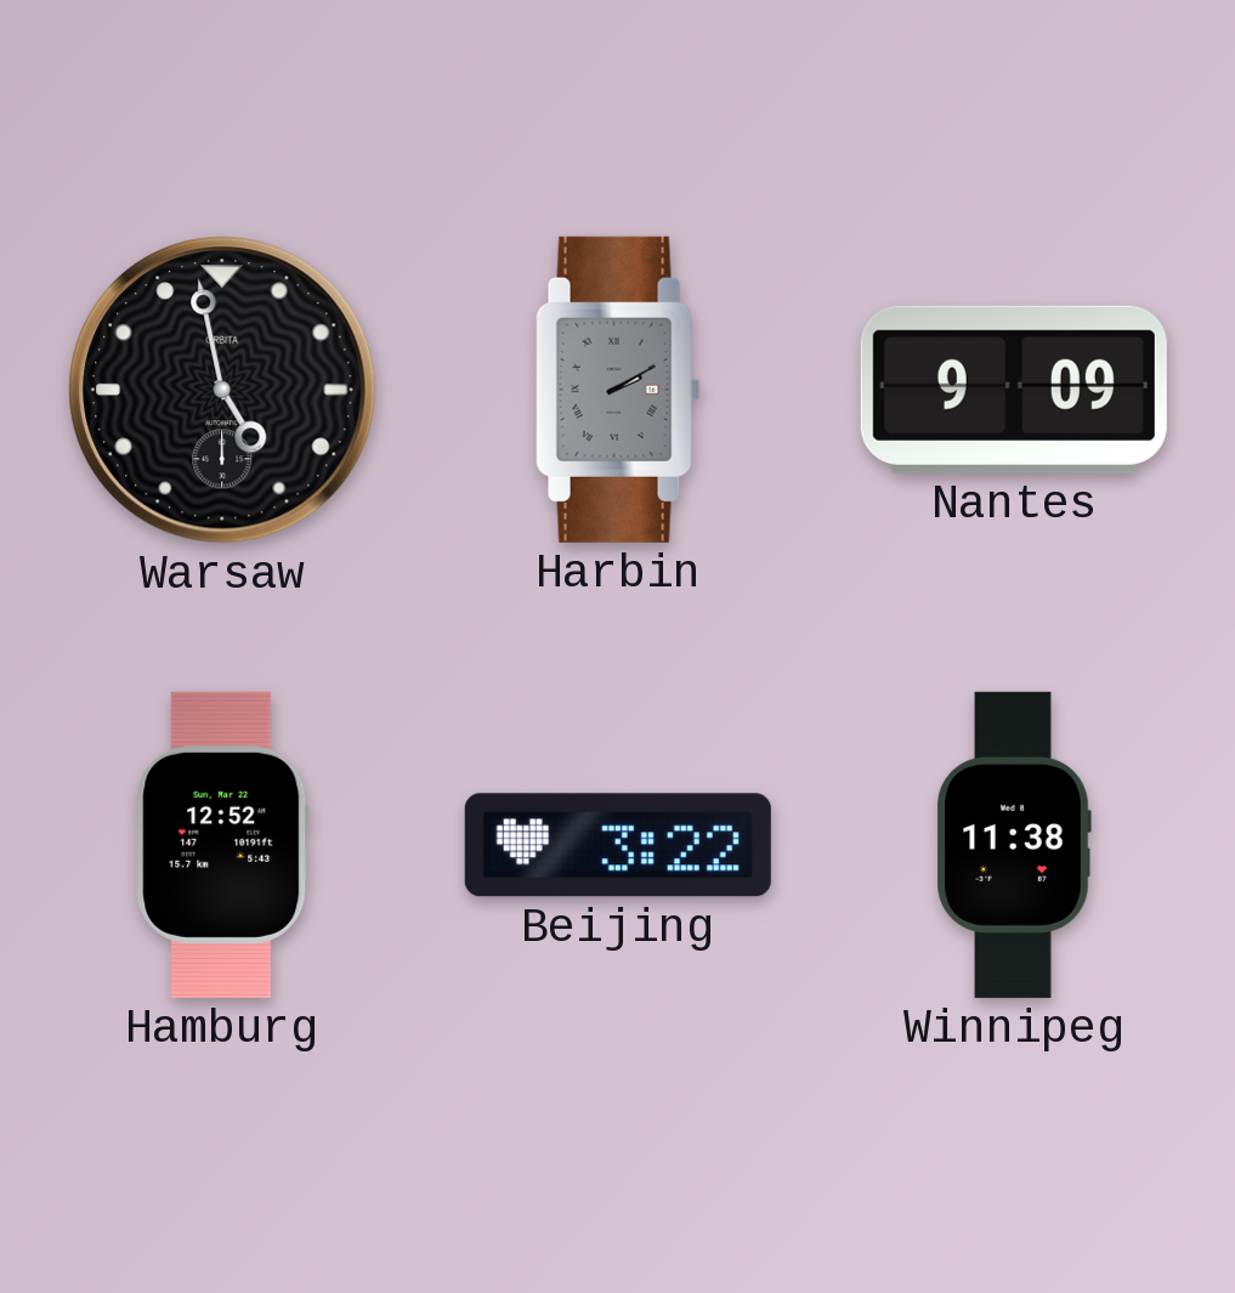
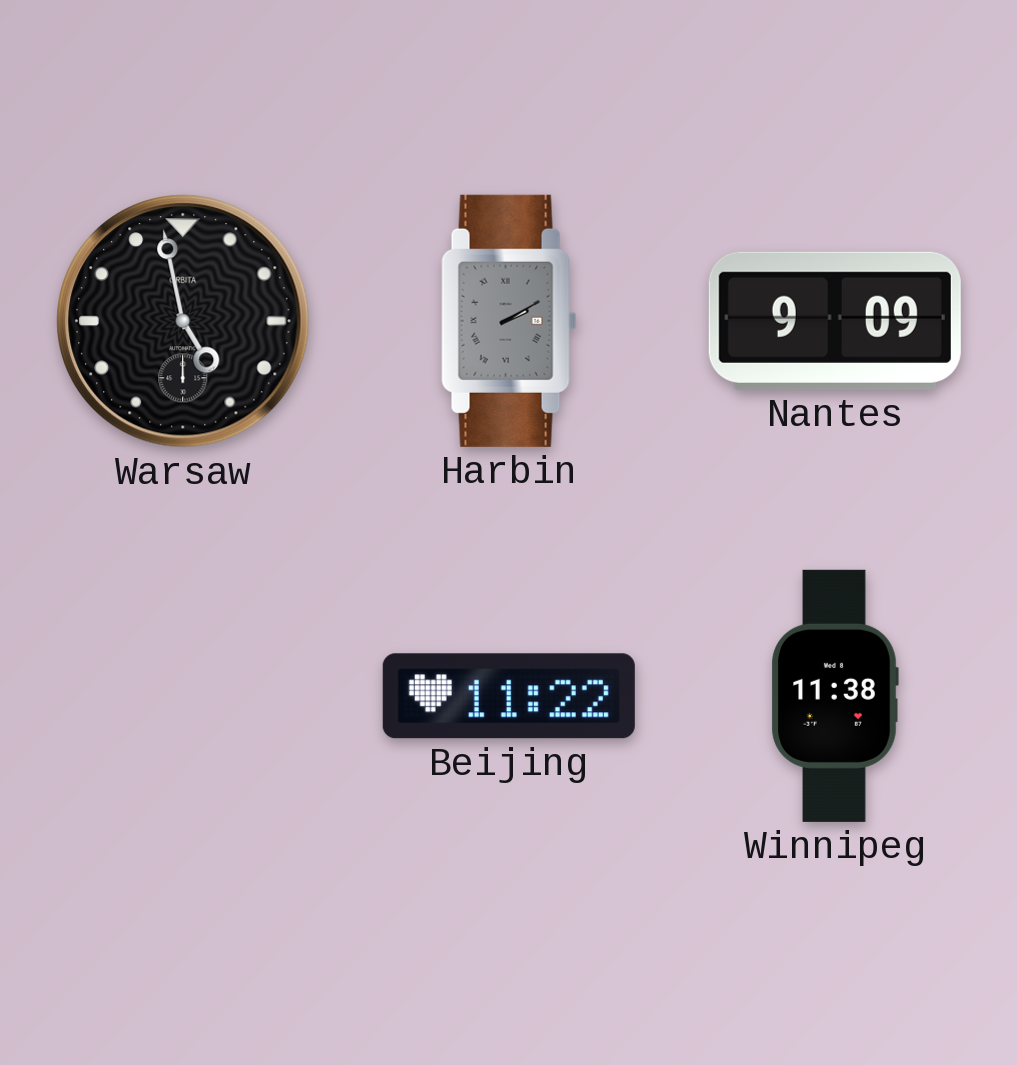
Hamburg: 12:52 -> none (222, 845)
Beijing: 3:22 -> 11:22 (509, 696)
